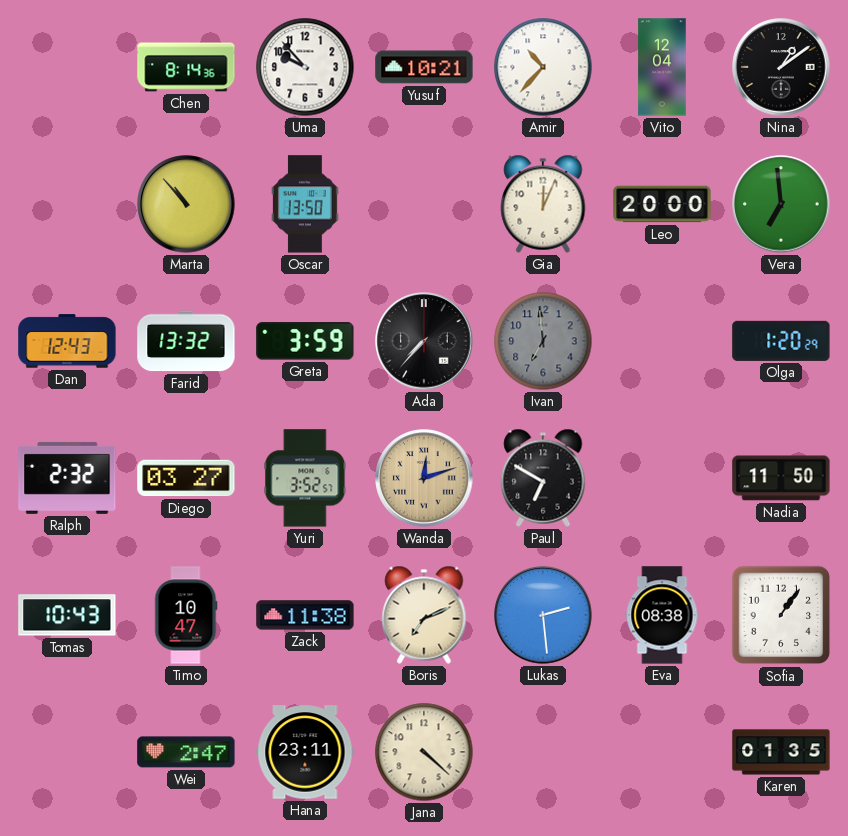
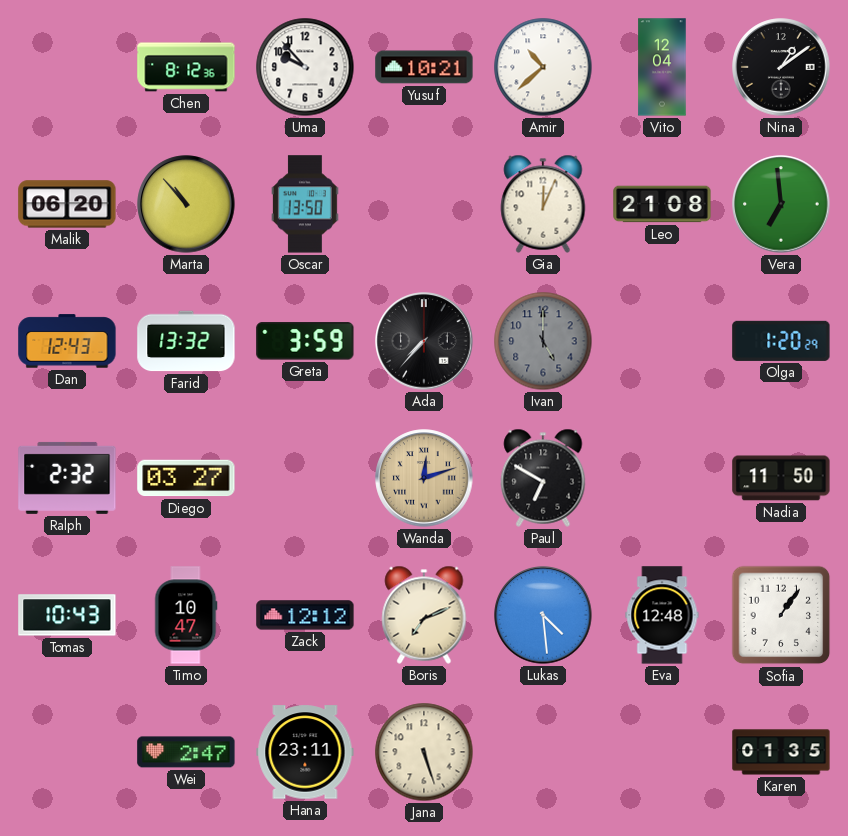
Chen: 8:14 -> 8:12 (186, 67)
Amir: 10:37 -> 10:38 (543, 67)
Malik: none -> 06:20 (67, 204)
Leo: 20:00 -> 21:08 (662, 204)
Ivan: 6:59 -> 5:00 (543, 341)
Yuri: 3:52 -> none (305, 478)
Zack: 11:38 -> 12:12 (305, 615)
Lukas: 2:29 -> 4:29 (543, 615)
Eva: 08:38 -> 12:48 (662, 615)
Jana: 4:22 -> 5:27 (424, 752)
